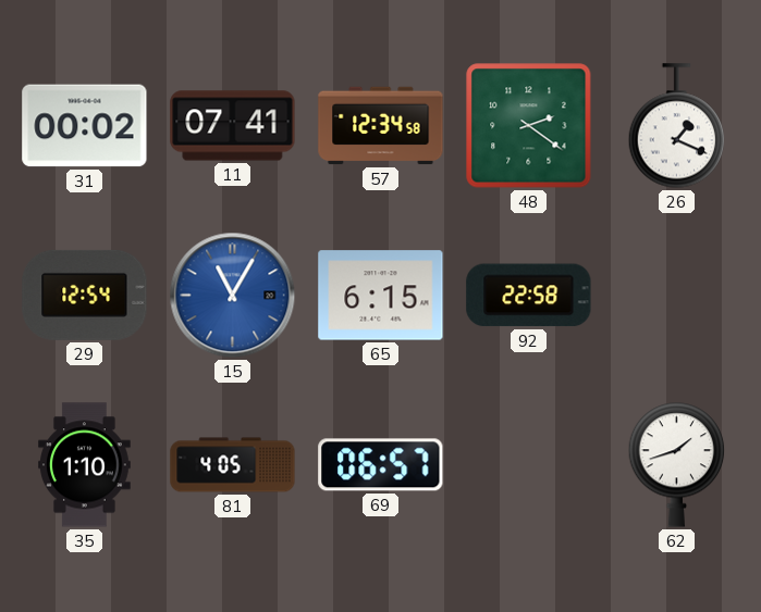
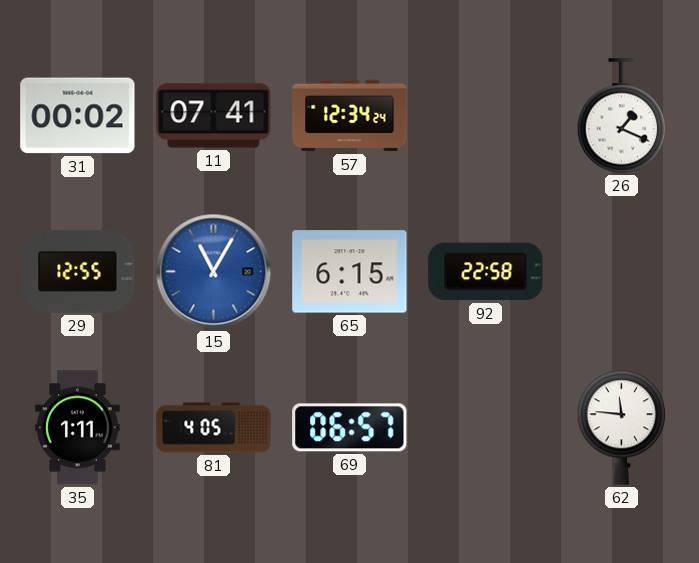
57: 12:34:58 -> 12:34:24 (350, 116)
48: 2:21 -> none (529, 126)
29: 12:54 -> 12:55 (78, 271)
35: 1:10 -> 1:11 (78, 428)
62: 1:42 -> 11:46 (622, 428)
